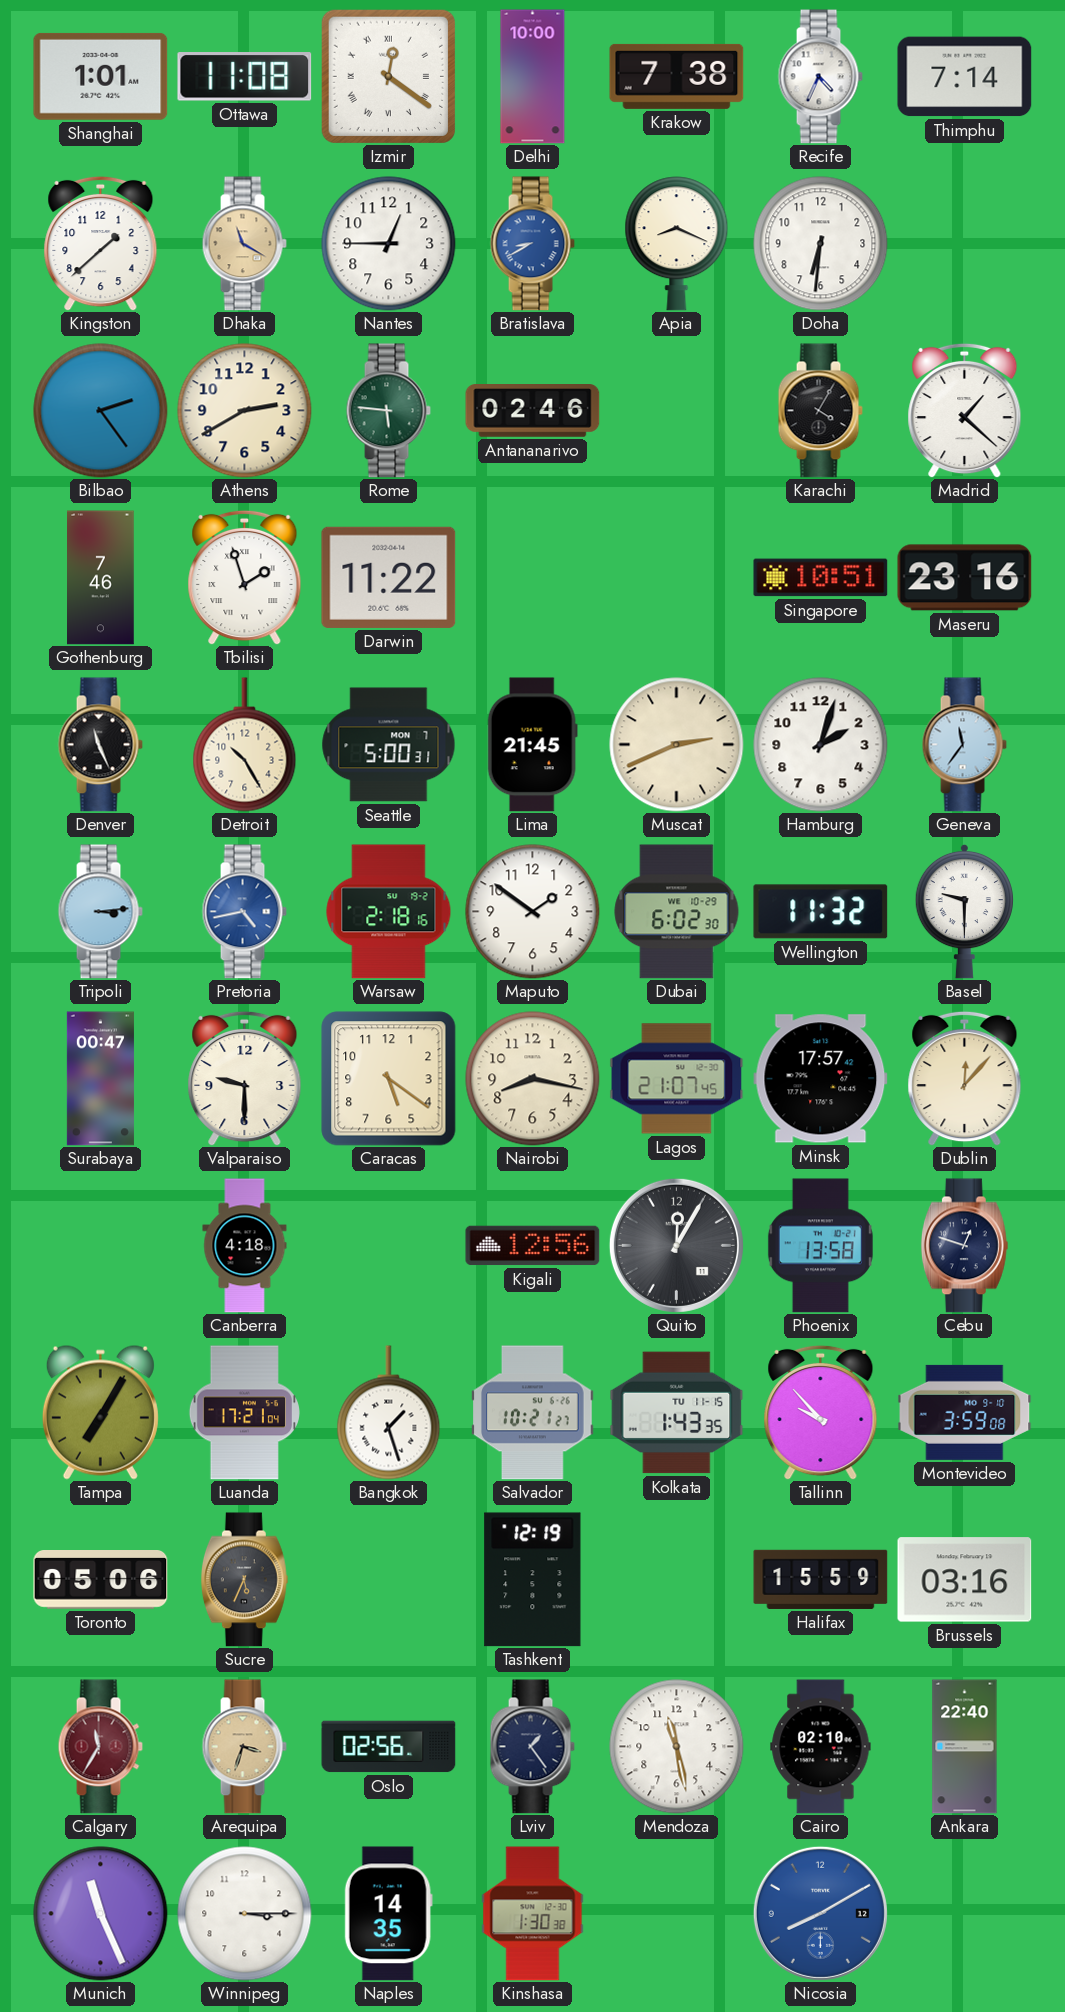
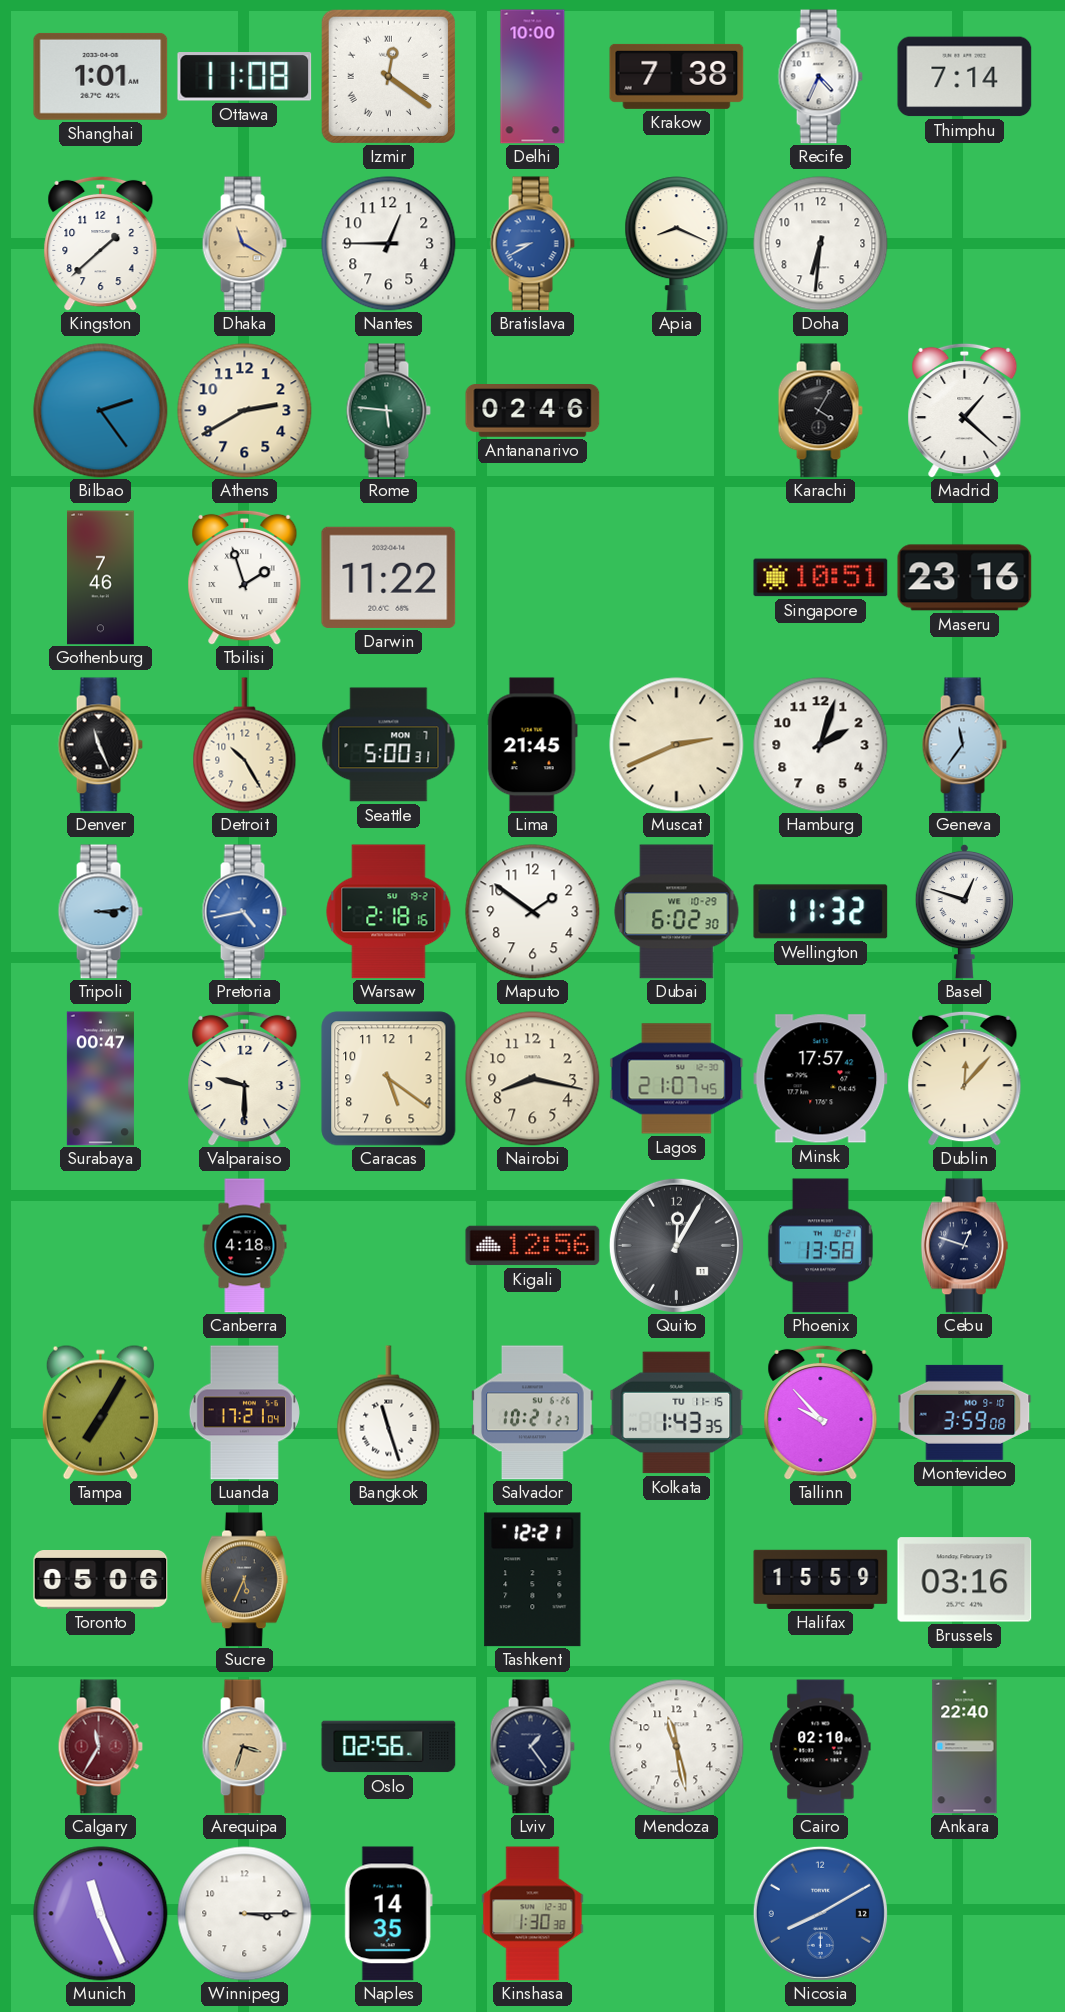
Basel: 9:30 -> 12:48 (964, 911)
Bangkok: 1:27 -> 11:27 (389, 1413)
Tashkent: 12:19 -> 12:21 (533, 1580)
